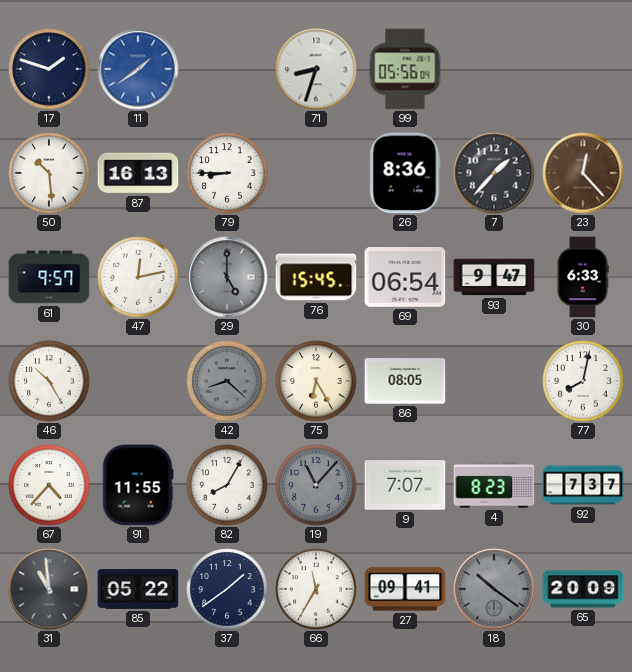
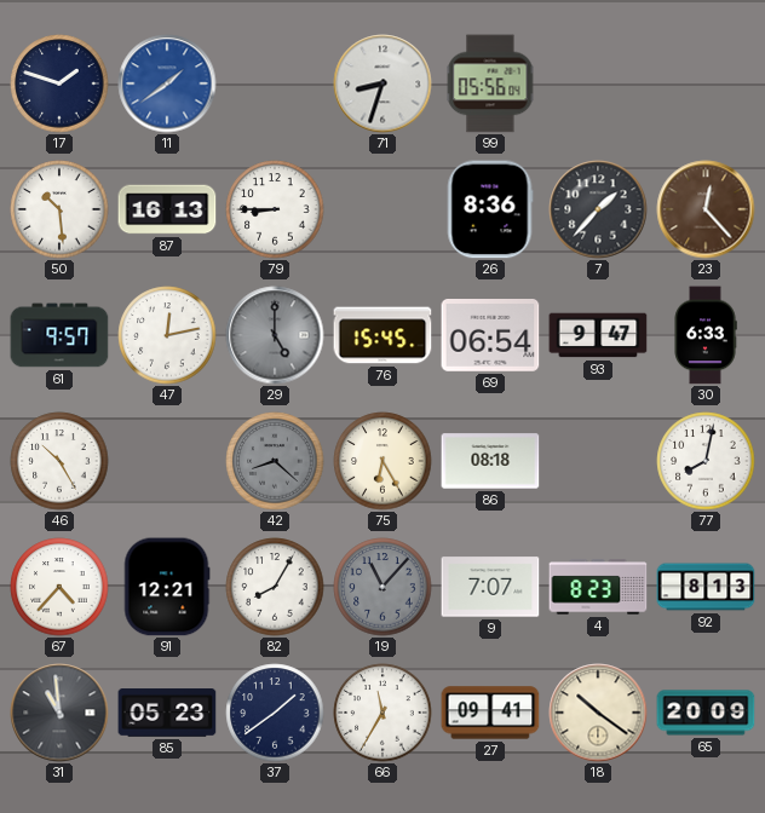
86: 08:05 -> 08:18 (490, 461)
91: 11:55 -> 12:21 (167, 587)
92: 7:37 -> 8:13 (706, 587)
85: 05:22 -> 05:23 (167, 713)
18 dial: grey -> cream (598, 713)
